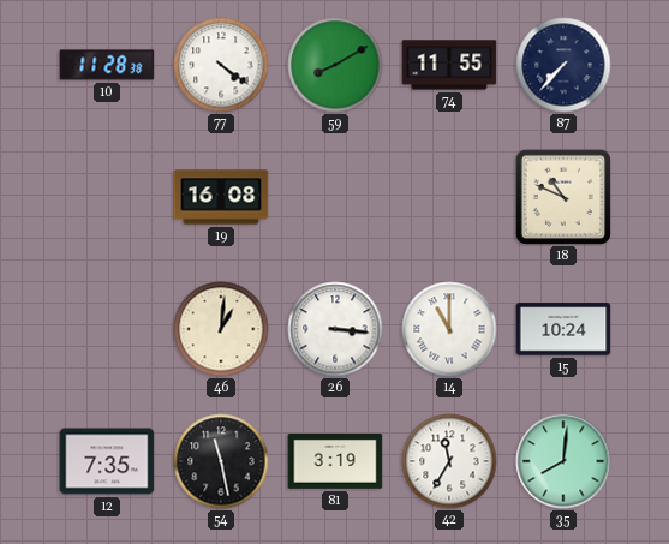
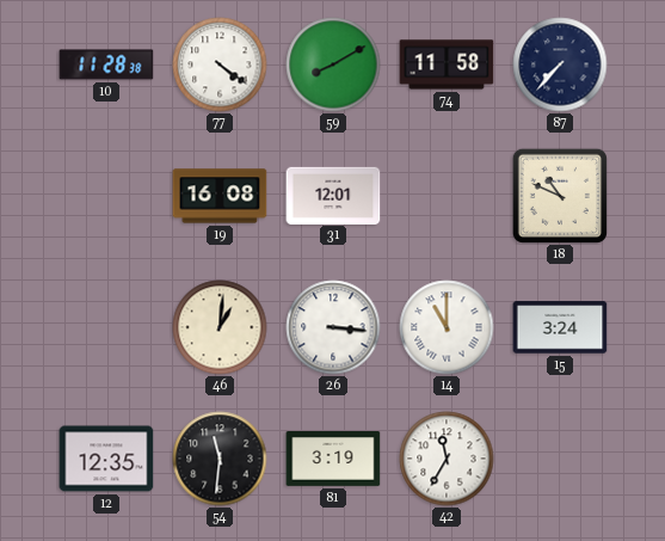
74: 11:55 -> 11:58 (447, 64)
31: none -> 12:01 (333, 195)
15: 10:24 -> 3:24 (560, 327)
12: 7:35 -> 12:35 (106, 459)
54: 11:28 -> 11:31 (220, 459)
35: 8:01 -> none (563, 461)
